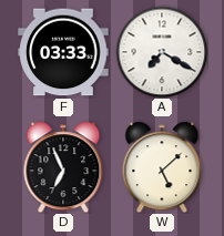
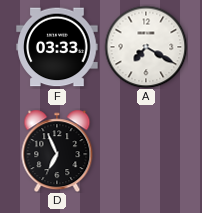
W: 5:08 -> none (162, 167)
